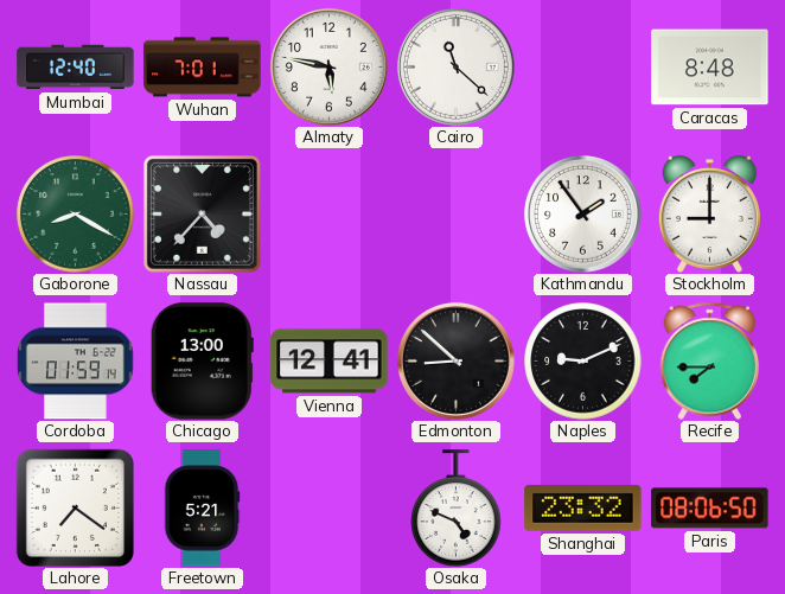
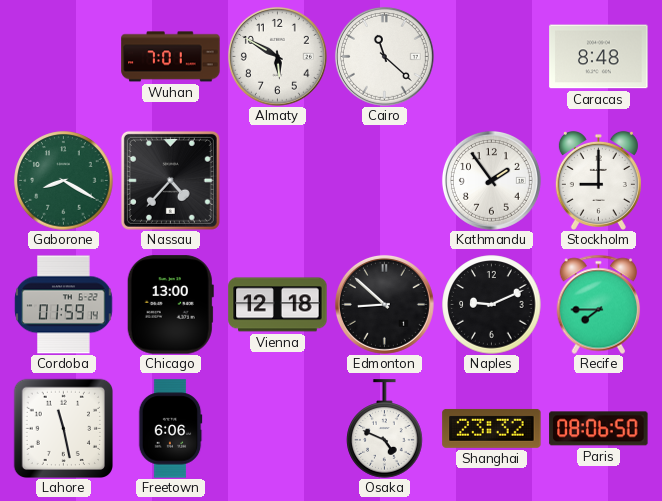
Mumbai: 12:40 -> none (76, 68)
Almaty: 5:47 -> 5:50 (277, 56)
Vienna: 12:41 -> 12:18 (278, 305)
Lahore: 7:21 -> 11:28 (63, 428)
Freetown: 5:21 -> 6:06 (170, 429)
